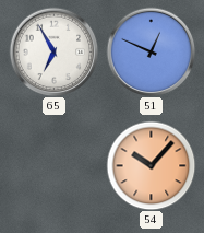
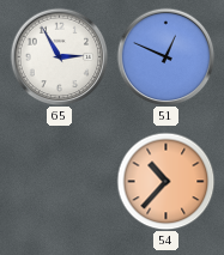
65: 6:55 -> 2:55 (59, 56)
54: 10:07 -> 10:37 (165, 181)
